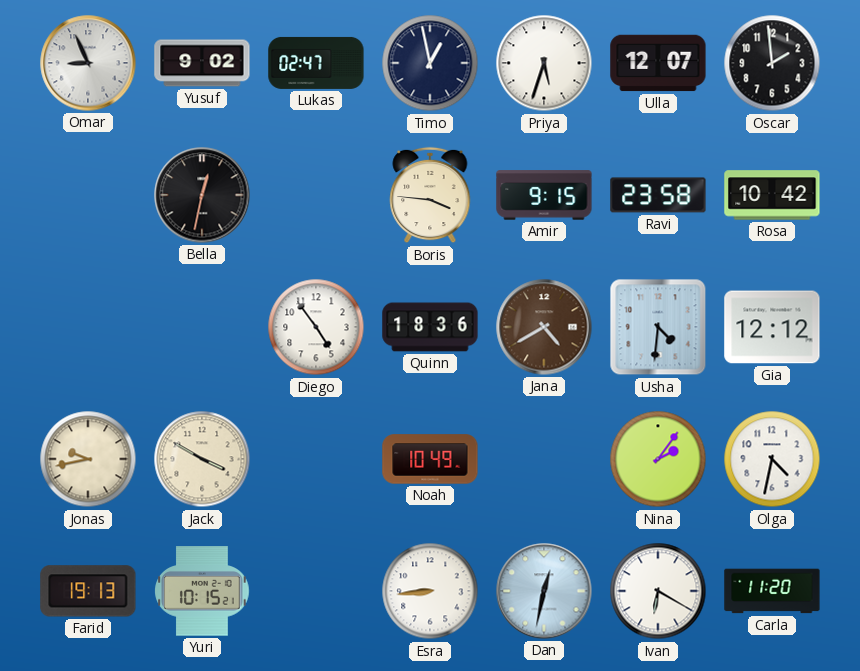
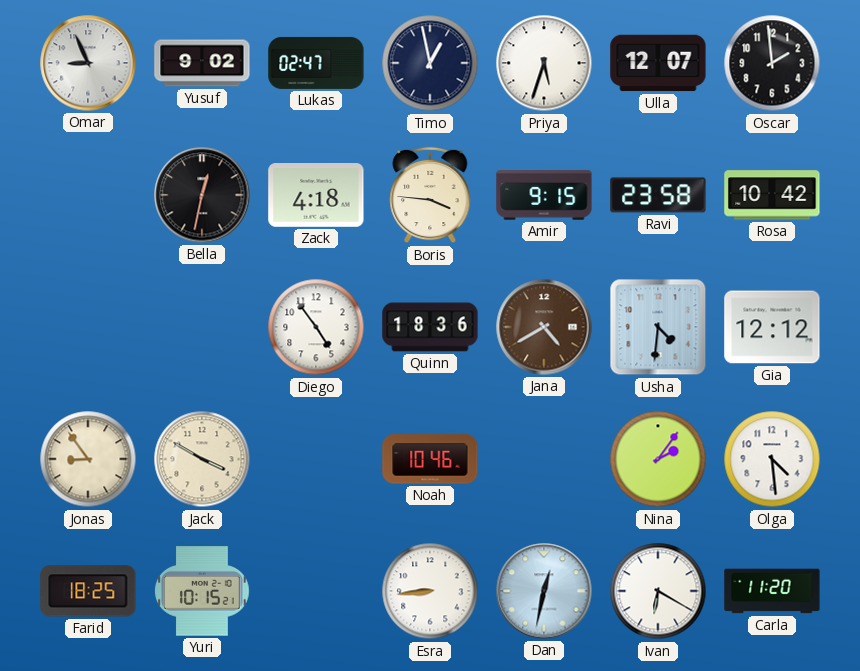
Zack: none -> 4:18 (316, 196)
Jonas: 9:43 -> 8:54 (88, 459)
Noah: 10:49 -> 10:46 (430, 459)
Olga: 4:32 -> 4:29 (772, 459)
Farid: 19:13 -> 18:25 (88, 591)
